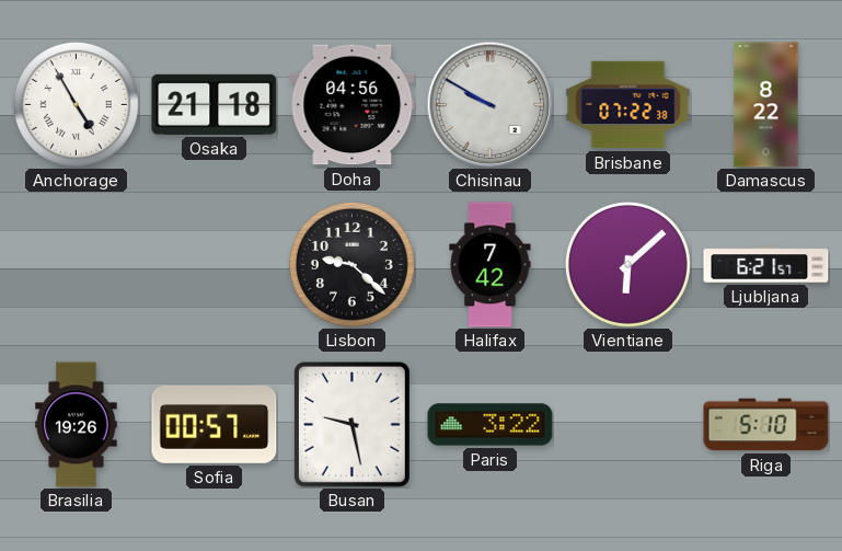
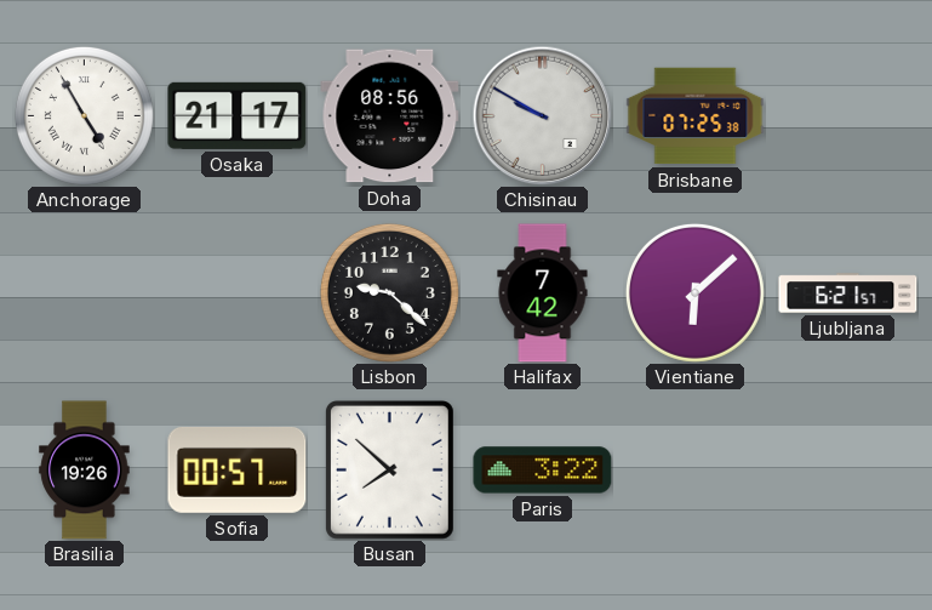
Osaka: 21:18 -> 21:17 (238, 115)
Doha: 04:56 -> 08:56 (390, 116)
Brisbane: 07:22 -> 07:25 (696, 116)
Damascus: 8:22 -> none (766, 105)
Busan: 9:28 -> 7:52 (389, 469)
Riga: 5:10 -> none (766, 425)
